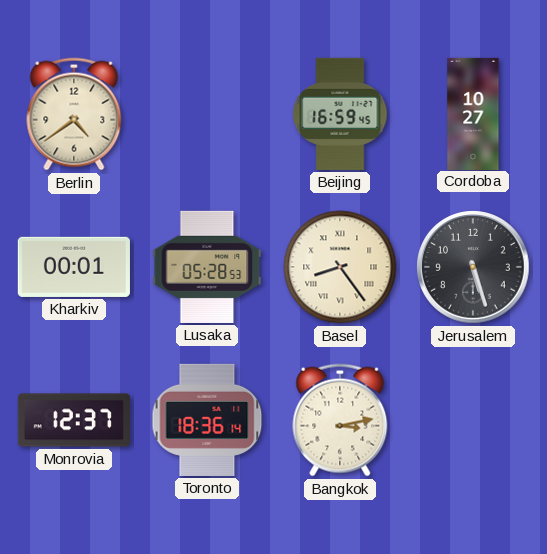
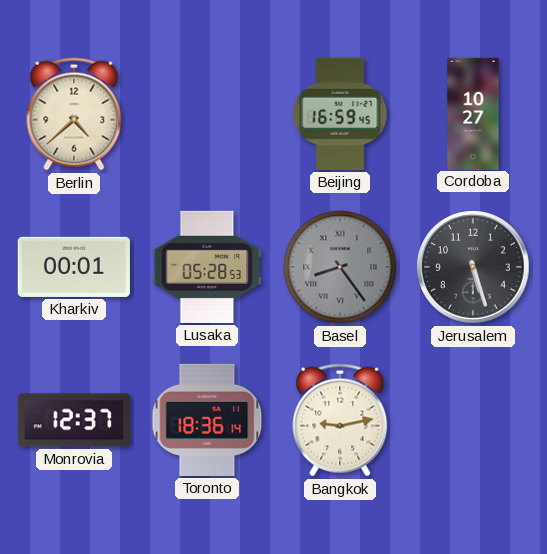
Berlin: 4:39 -> 4:38 (74, 114)
Basel dial: cream -> grey (340, 267)
Bangkok: 3:13 -> 9:13 (340, 420)
